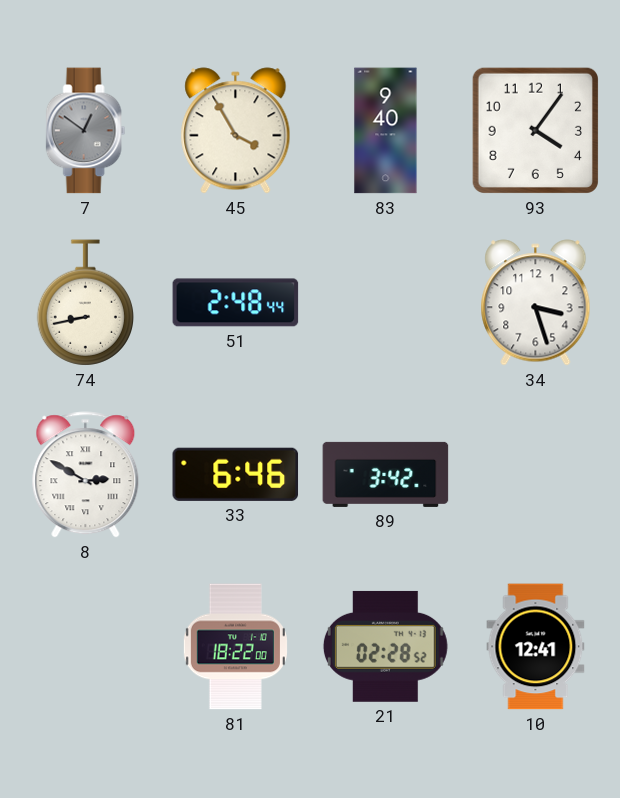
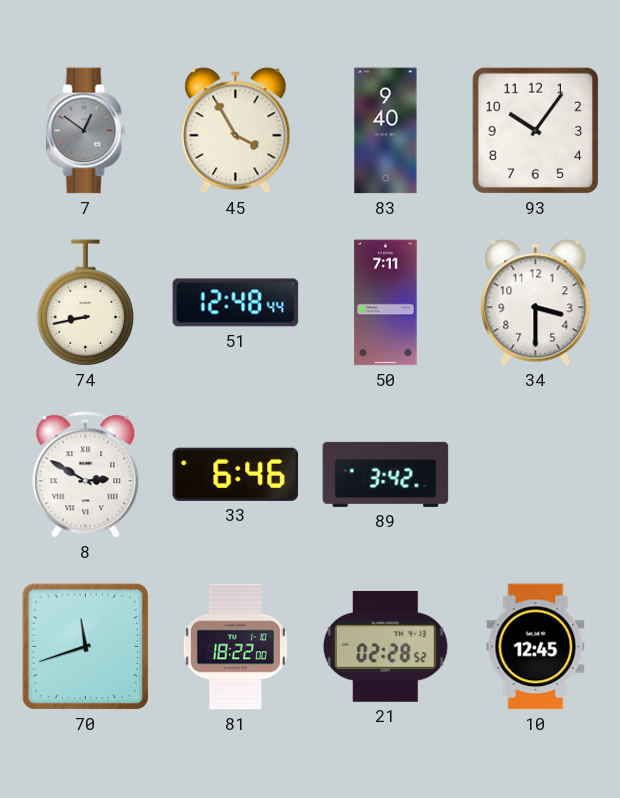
93: 4:06 -> 10:06 (535, 130)
51: 2:48 -> 12:48 (236, 303)
50: none -> 7:11 (386, 303)
34: 3:27 -> 3:30 (536, 303)
70: none -> 11:42 (85, 646)
10: 12:41 -> 12:45 (536, 647)
